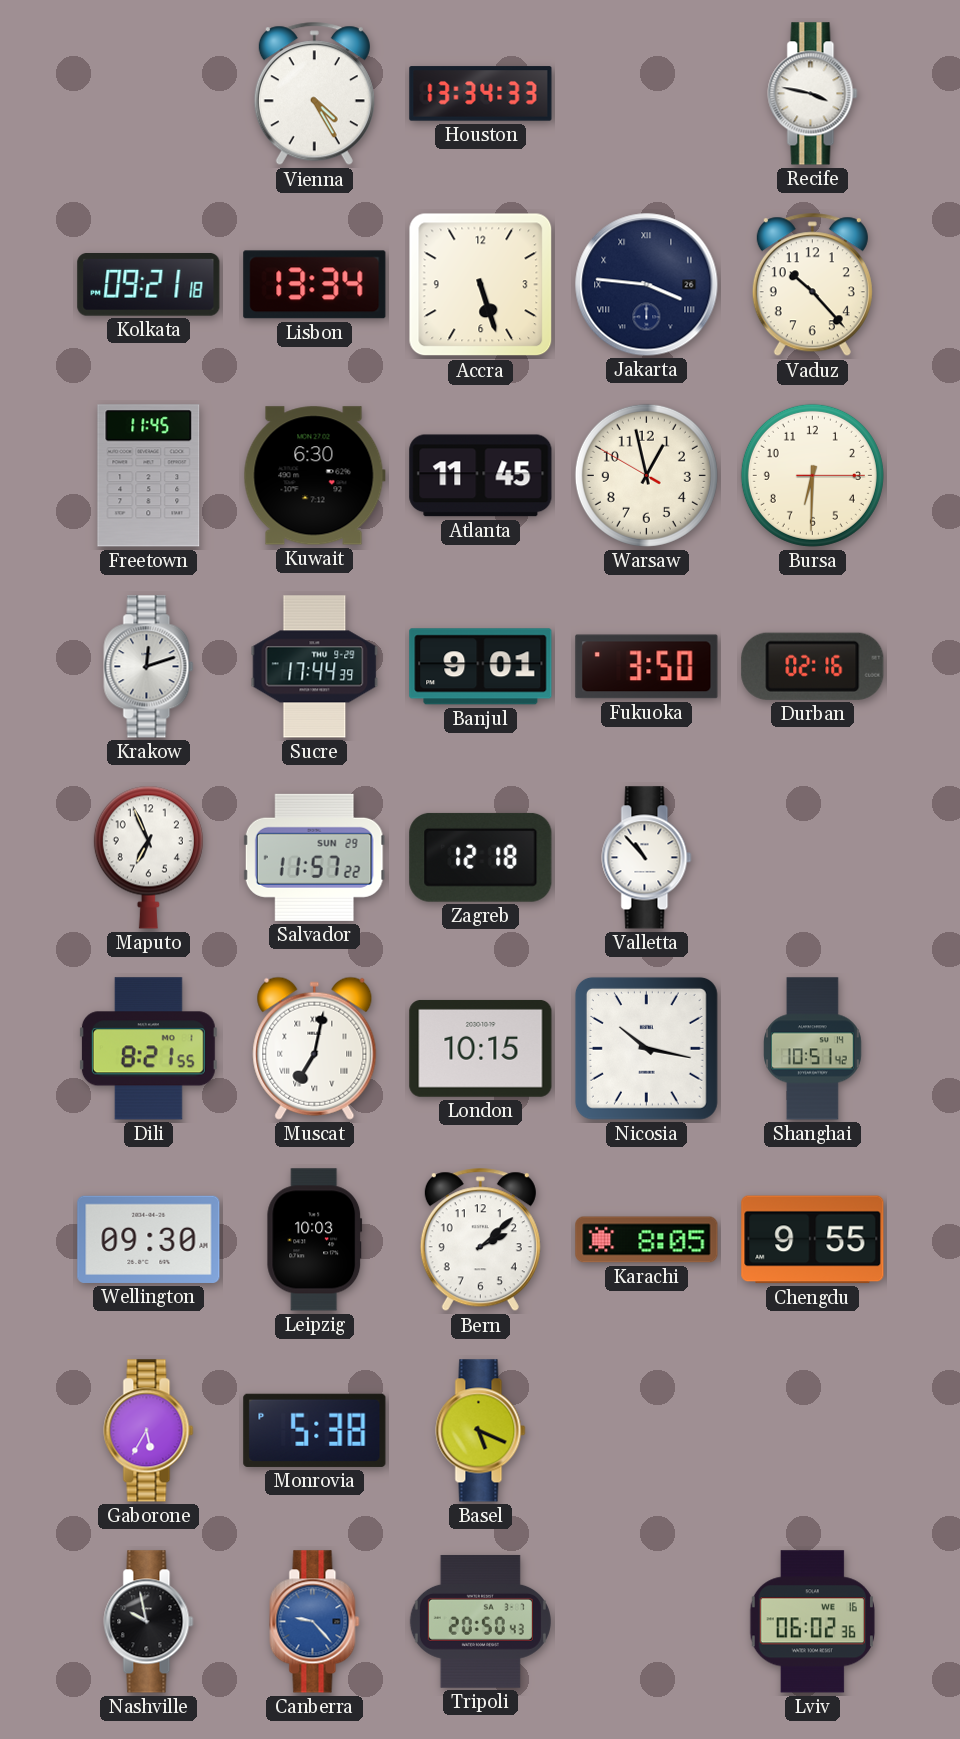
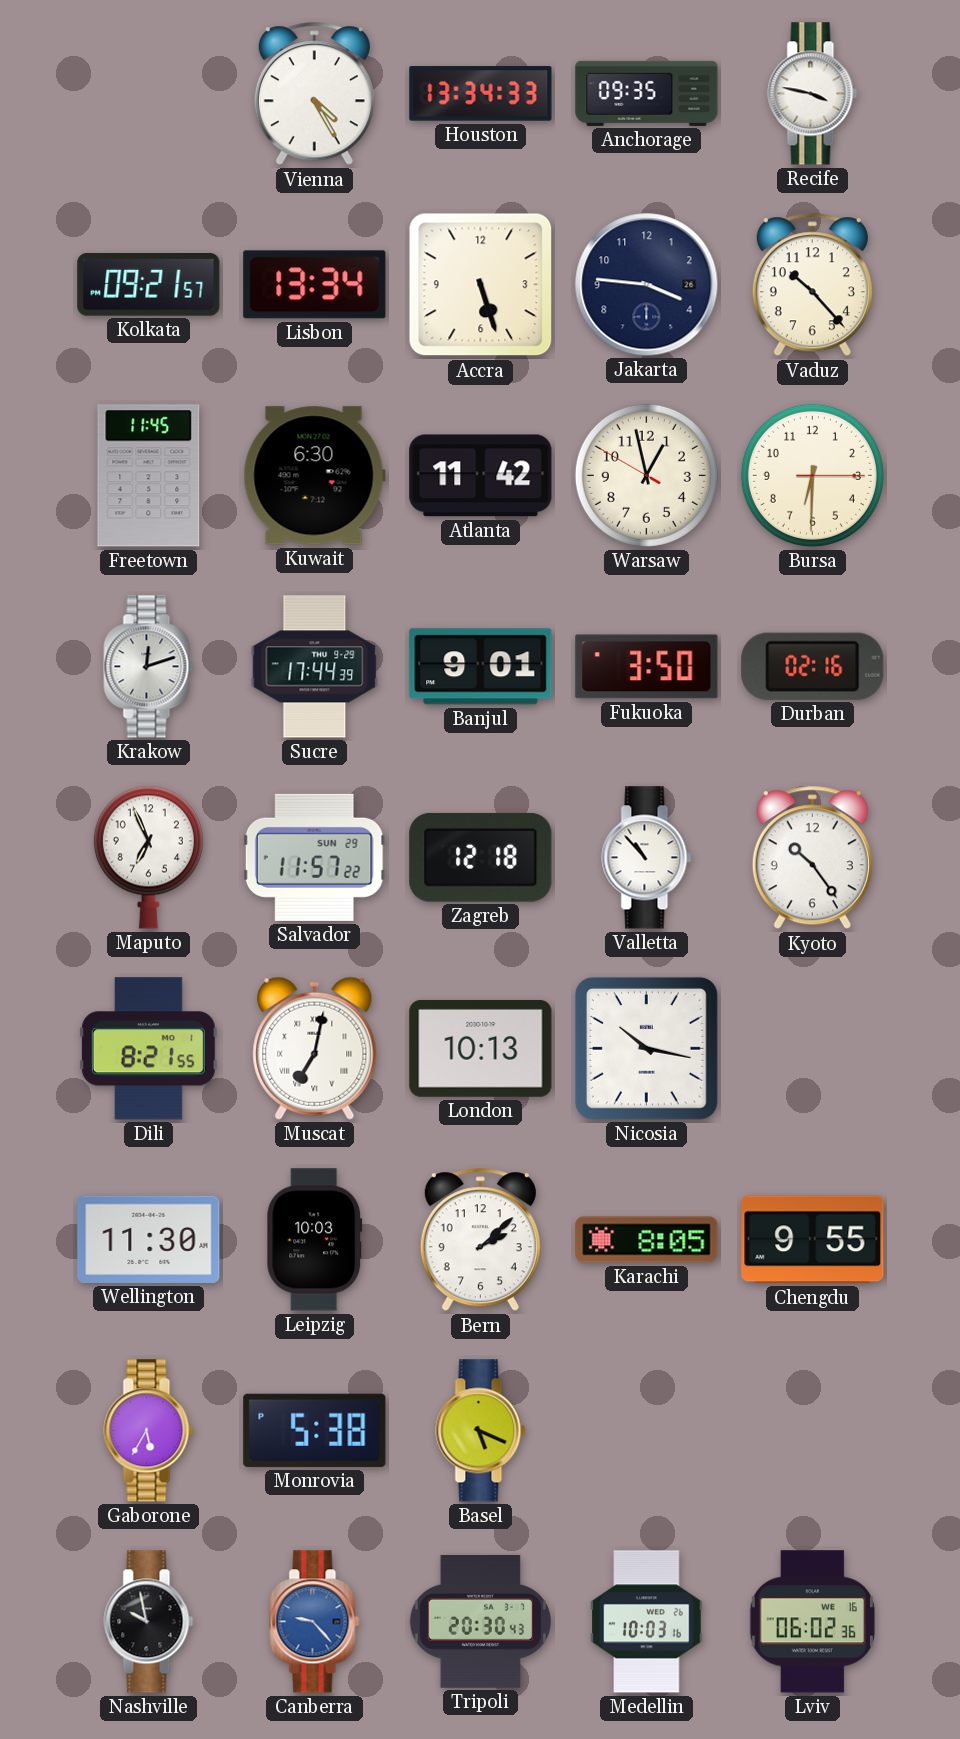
Anchorage: none -> 09:35 (647, 93)
Kolkata: 09:21:18 -> 09:21:57 (149, 285)
Jakarta numerals: Roman -> Arabic (647, 285)
Atlanta: 11:45 -> 11:42 (481, 476)
Kyoto: none -> 10:24 (812, 858)
London: 10:15 -> 10:13 (481, 1048)
Shanghai: 10:51 -> none (813, 1049)
Wellington: 09:30 -> 11:30 (149, 1239)
Tripoli: 20:50 -> 20:30 (480, 1621)
Medellin: none -> 10:03 (647, 1622)
